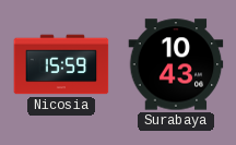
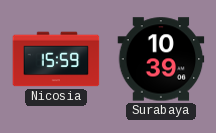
Surabaya: 10:43 -> 10:39 (161, 59)
